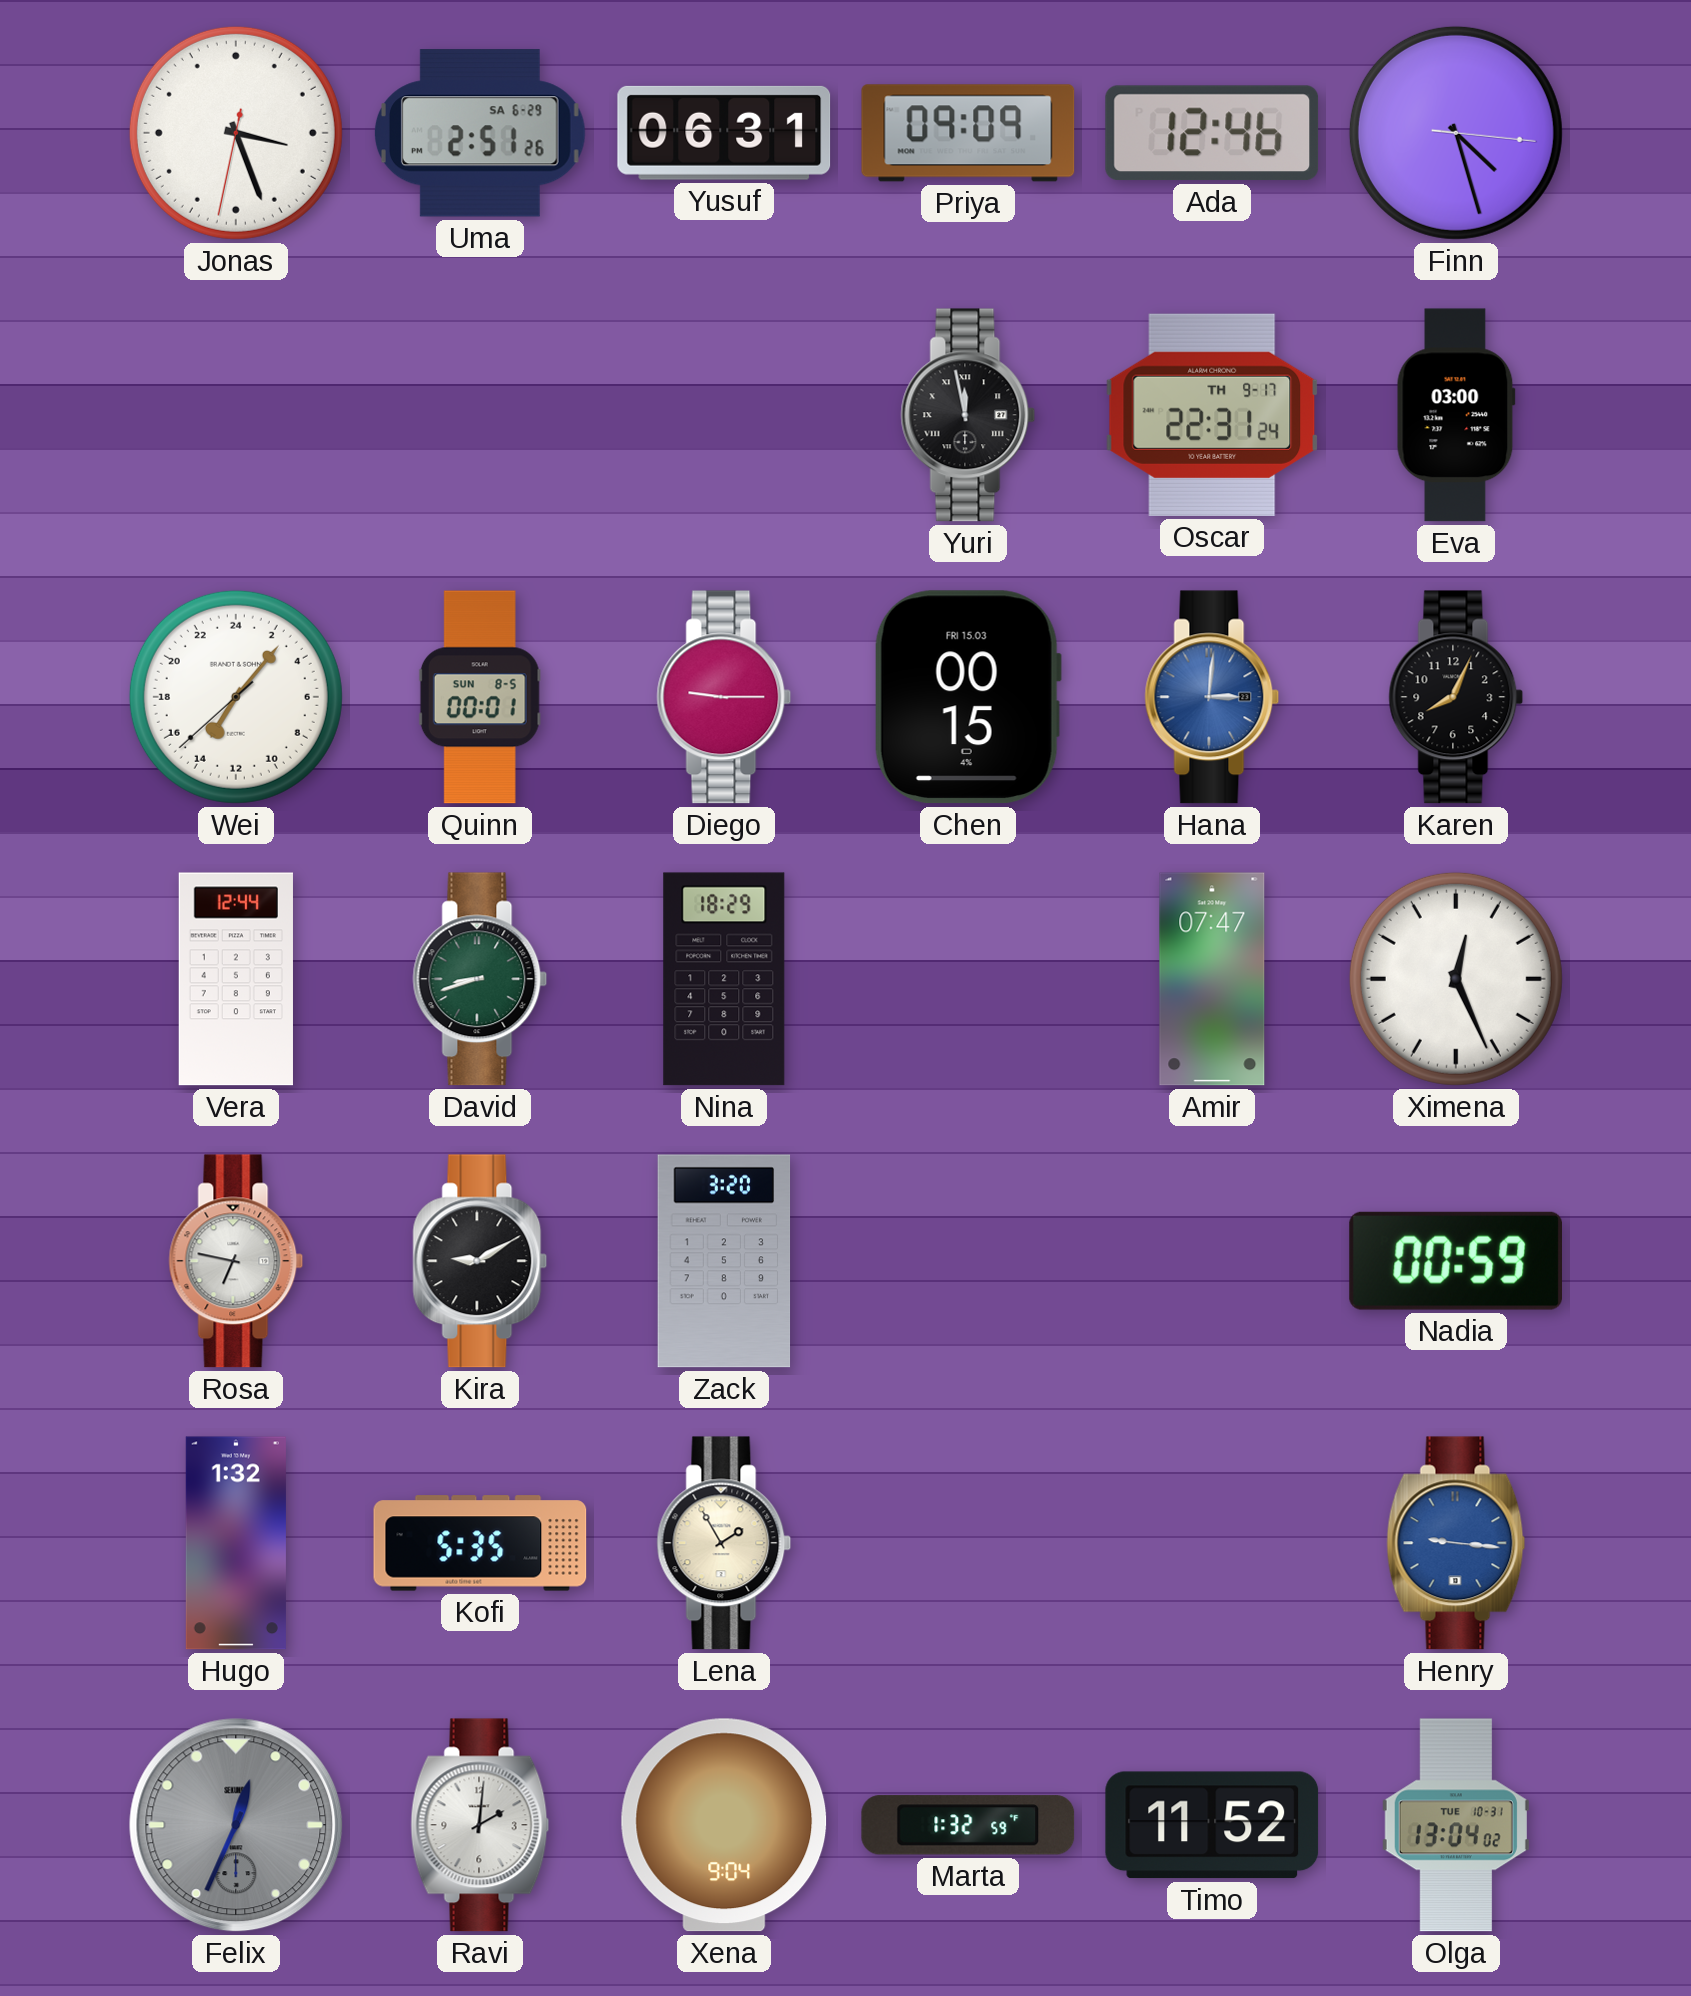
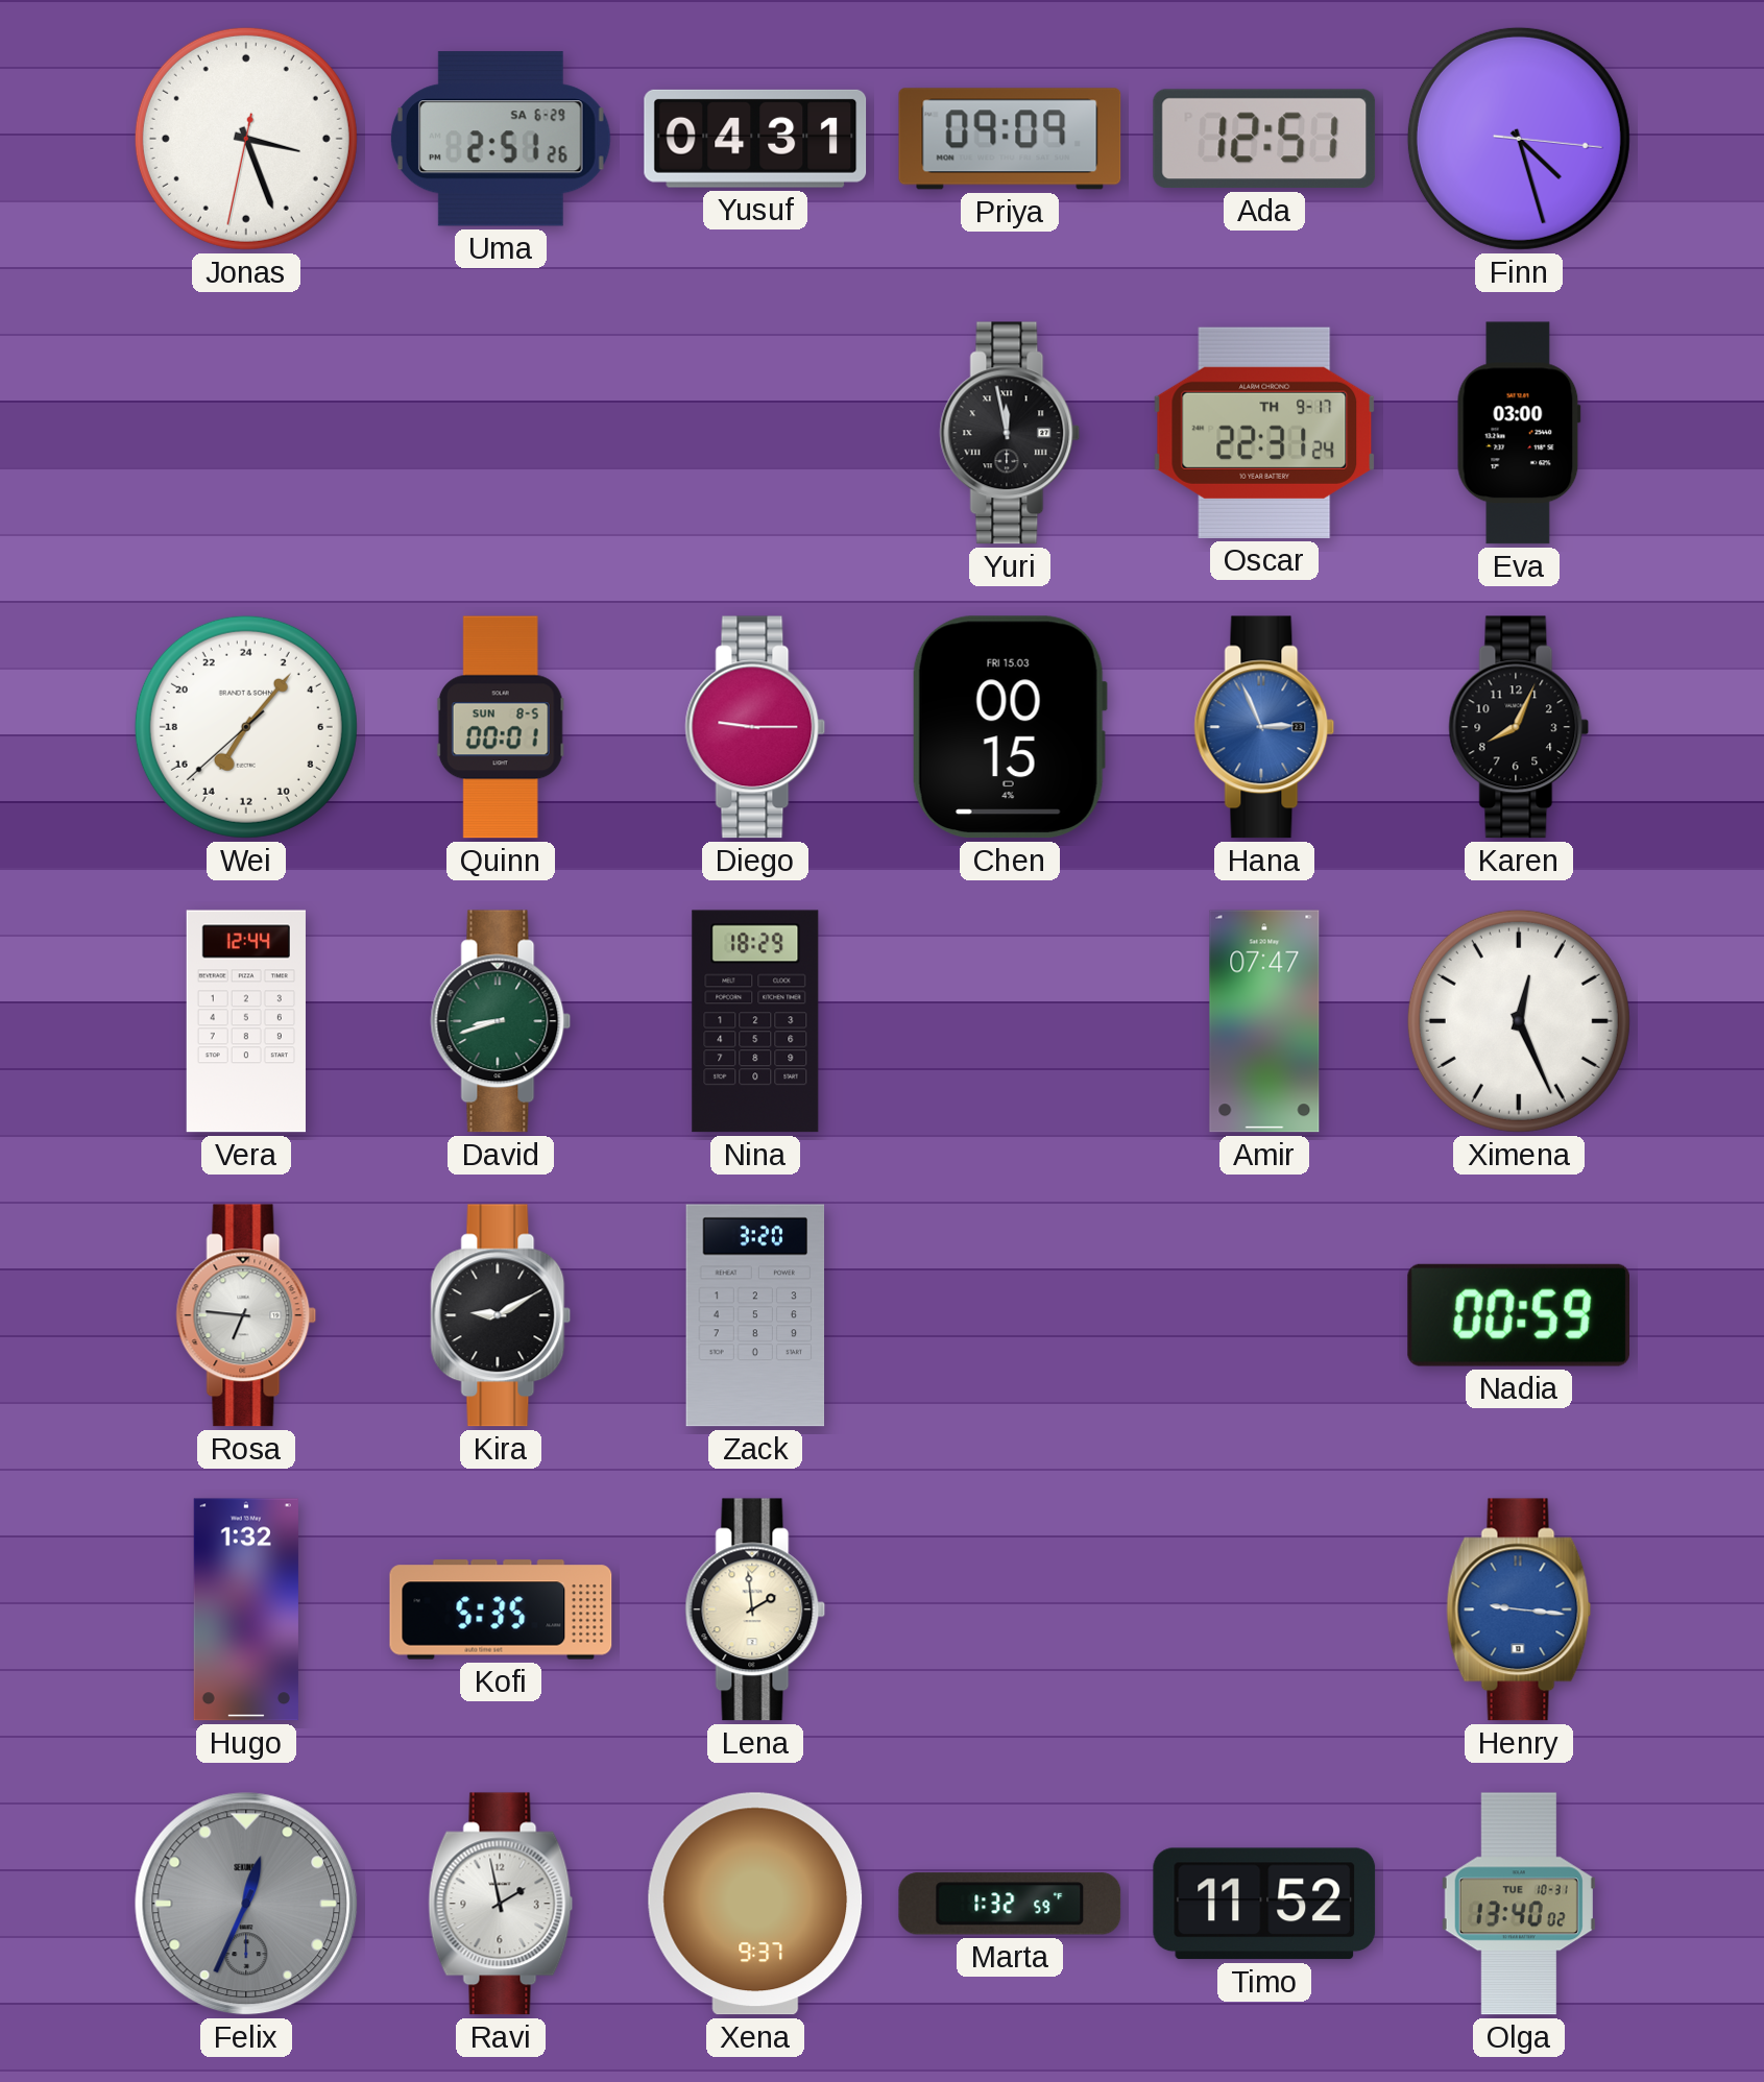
Yusuf: 06:31 -> 04:31 (755, 139)
Ada: 12:46 -> 12:51 (1264, 139)
Hana: 3:01 -> 2:56 (1264, 727)
Rosa: 6:47 -> 6:46 (246, 1315)
Lena: 1:55 -> 1:59 (755, 1609)
Ravi: 2:01 -> 1:58 (501, 1904)
Xena: 9:04 -> 9:37 (755, 1904)
Olga: 13:04 -> 13:40 (1519, 1904)
